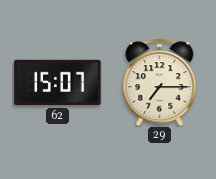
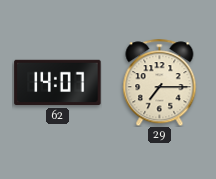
62: 15:07 -> 14:07 (58, 83)
